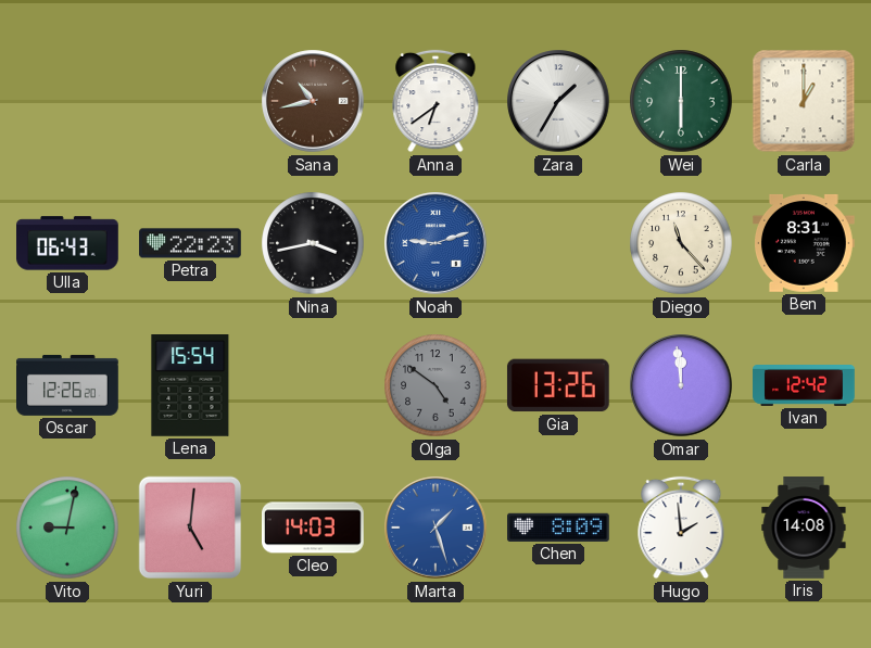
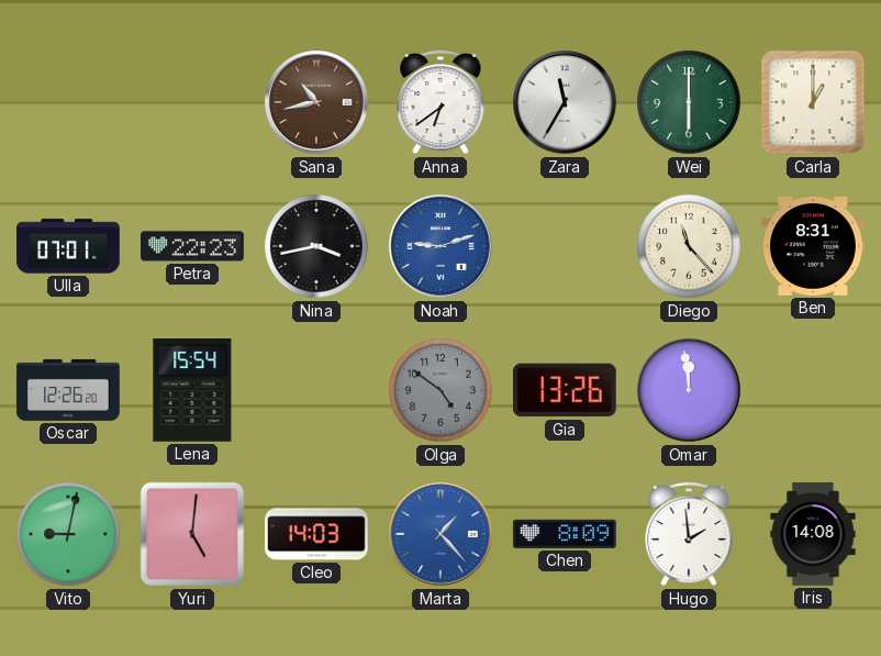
Zara: 1:35 -> 11:35 (565, 102)
Ulla: 06:43 -> 07:01 (69, 246)
Ivan: 12:42 -> none (804, 386)
Marta: 1:27 -> 1:23 (440, 534)
